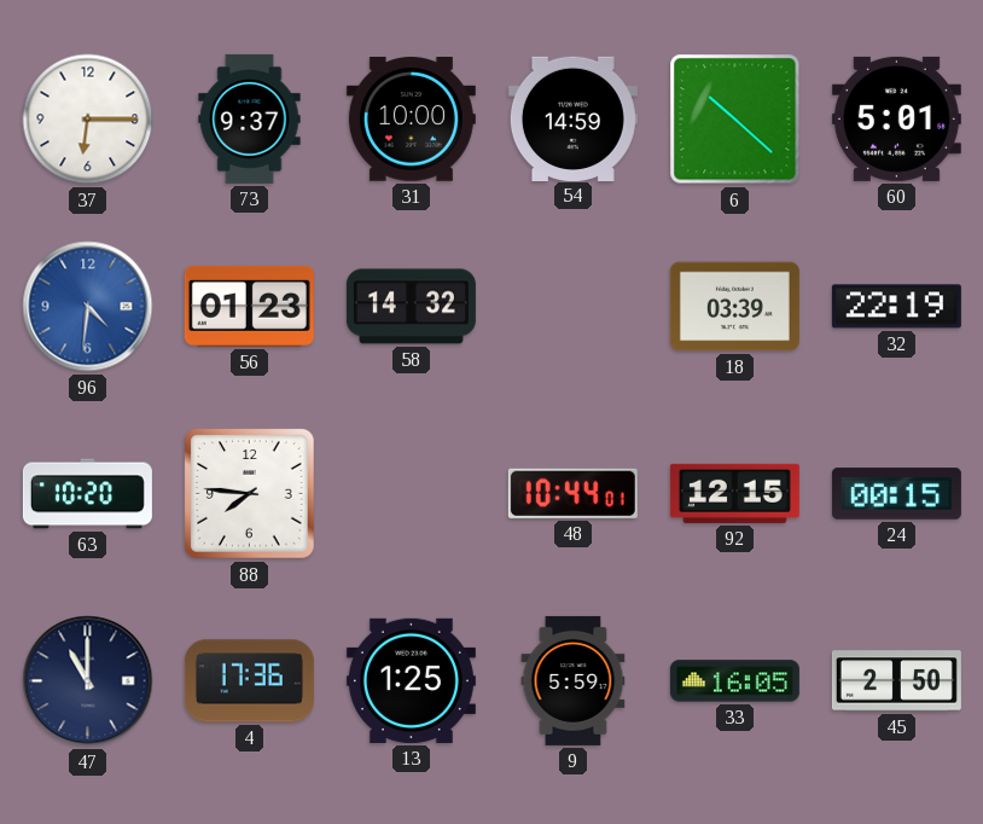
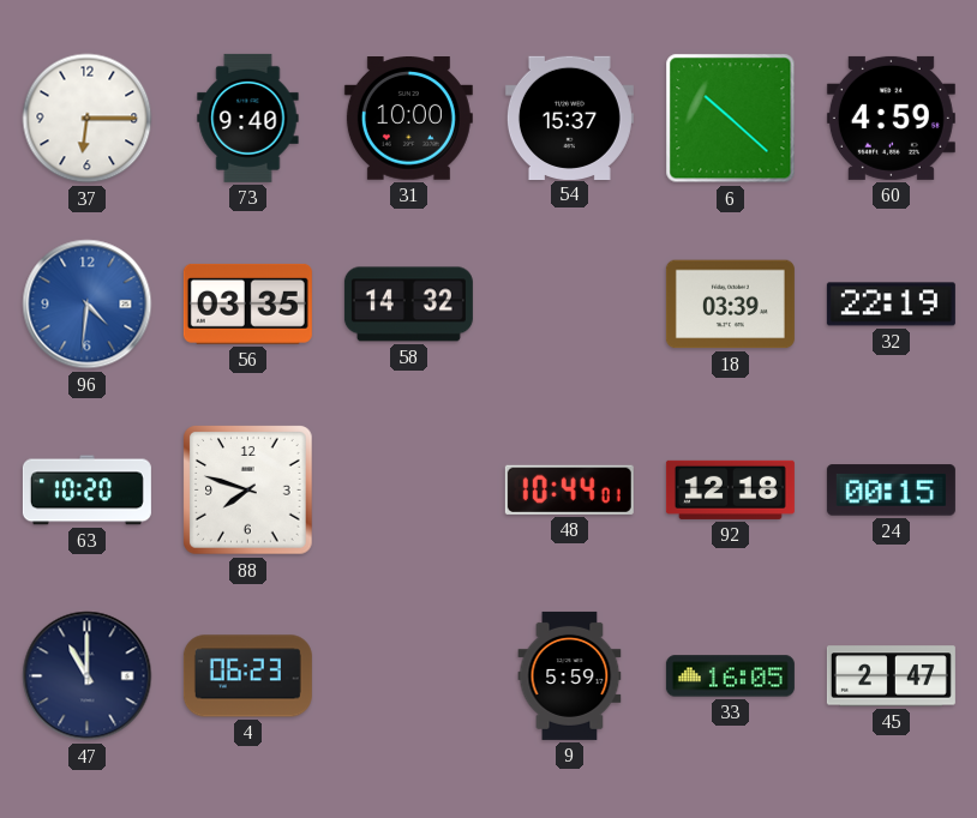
73: 9:37 -> 9:40 (248, 118)
54: 14:59 -> 15:37 (569, 118)
60: 5:01 -> 4:59 (891, 118)
56: 01:23 -> 03:35 (247, 303)
88: 7:46 -> 7:48 (248, 491)
92: 12:15 -> 12:18 (730, 489)
4: 17:36 -> 06:23 (247, 676)
13: 1:25 -> none (411, 680)
45: 2:50 -> 2:47 (891, 676)
